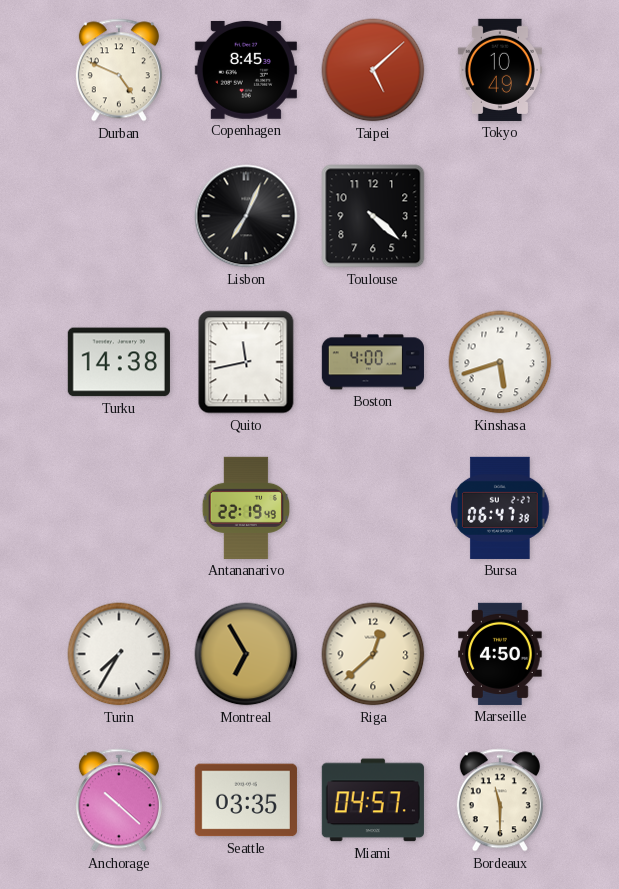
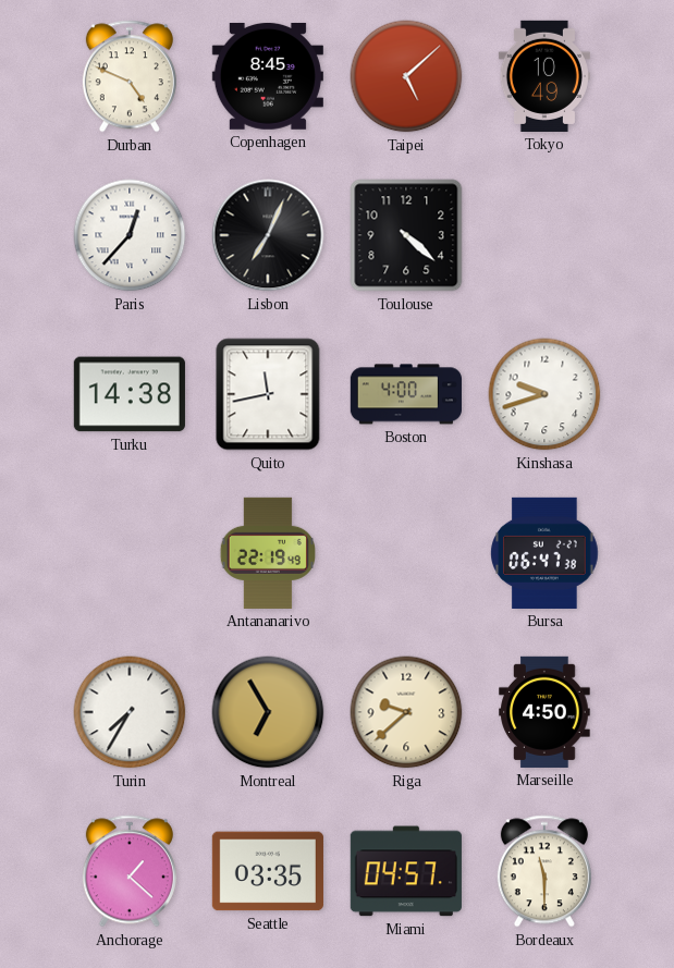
Paris: none -> 12:37 (130, 235)
Kinshasa: 5:42 -> 9:42 (544, 394)
Riga: 12:38 -> 9:38 (406, 712)
Anchorage: 10:22 -> 1:22 (130, 871)
